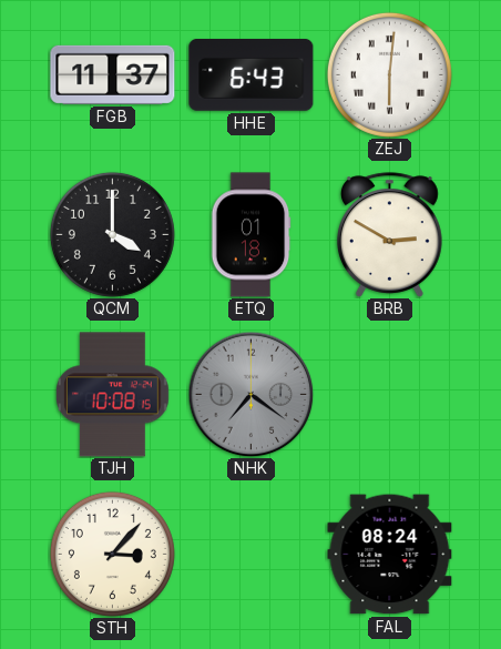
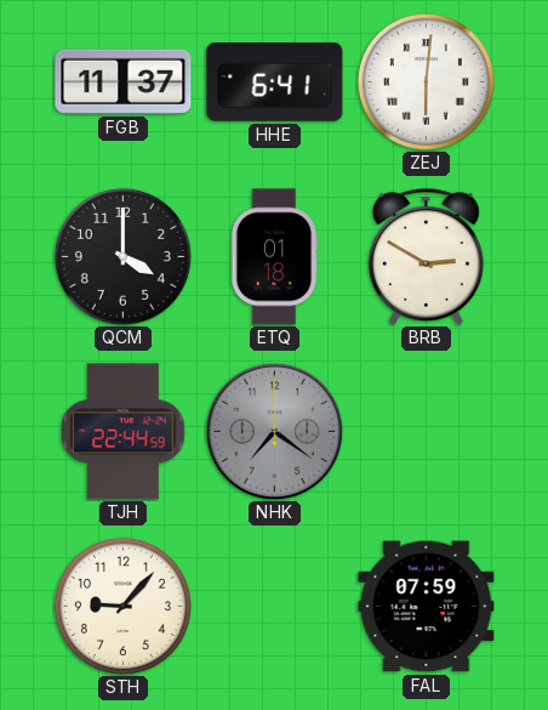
HHE: 6:43 -> 6:41 (275, 83)
TJH: 10:08 -> 22:44 (122, 432)
STH: 3:07 -> 9:07 (122, 606)
FAL: 08:24 -> 07:59 (427, 607)
